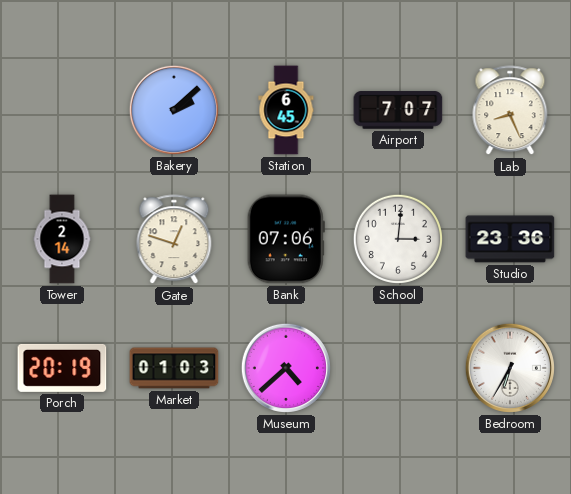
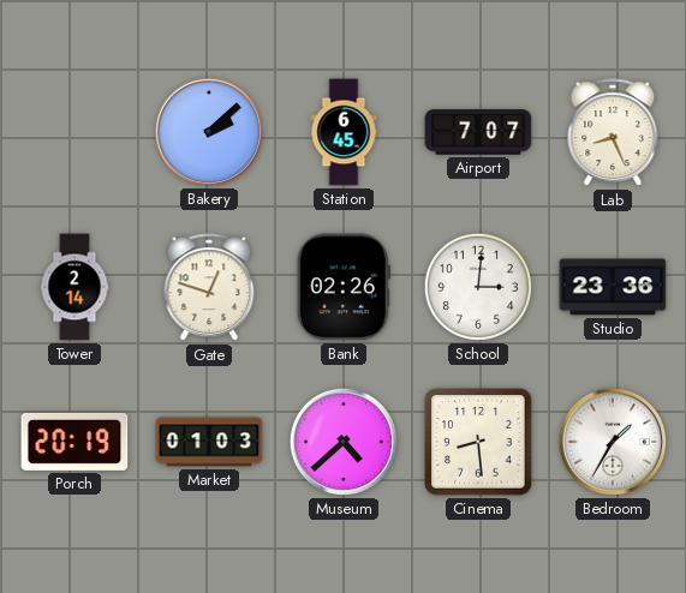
Bank: 07:06 -> 02:26 (344, 287)
Cinema: none -> 8:29 (478, 442)
Bedroom: 6:35 -> 1:35 (613, 442)
